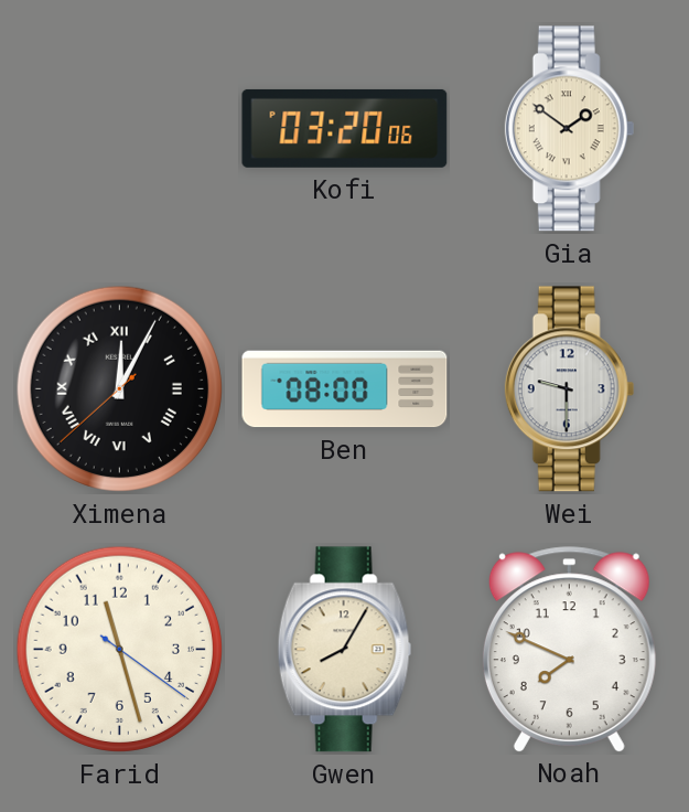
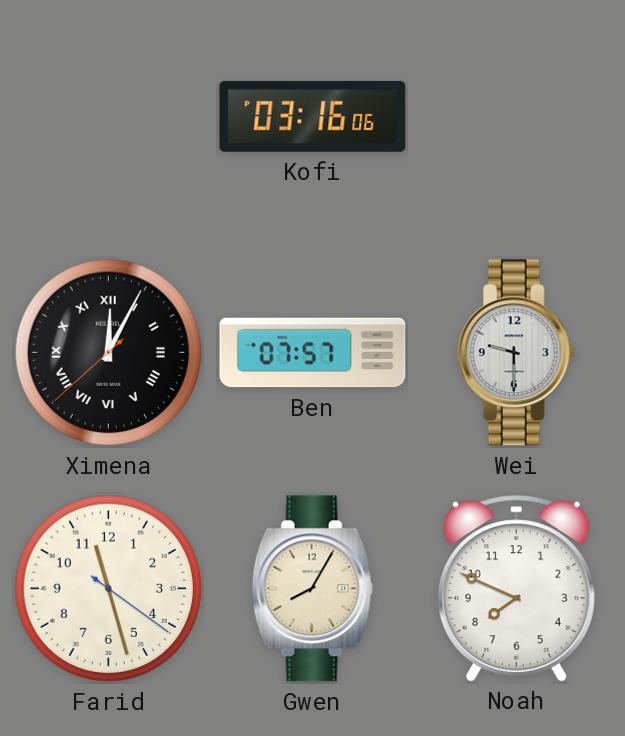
Kofi: 03:20 -> 03:16 (313, 116)
Gia: 1:51 -> none (570, 129)
Ben: 08:00 -> 07:57 (313, 353)
